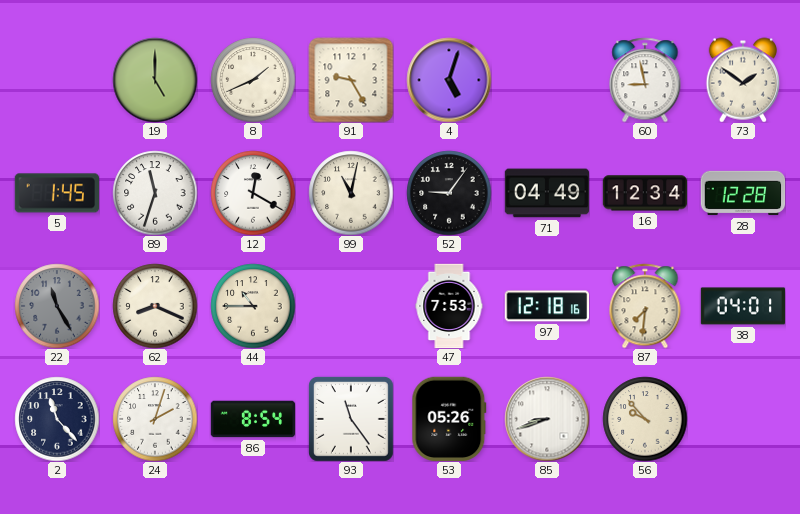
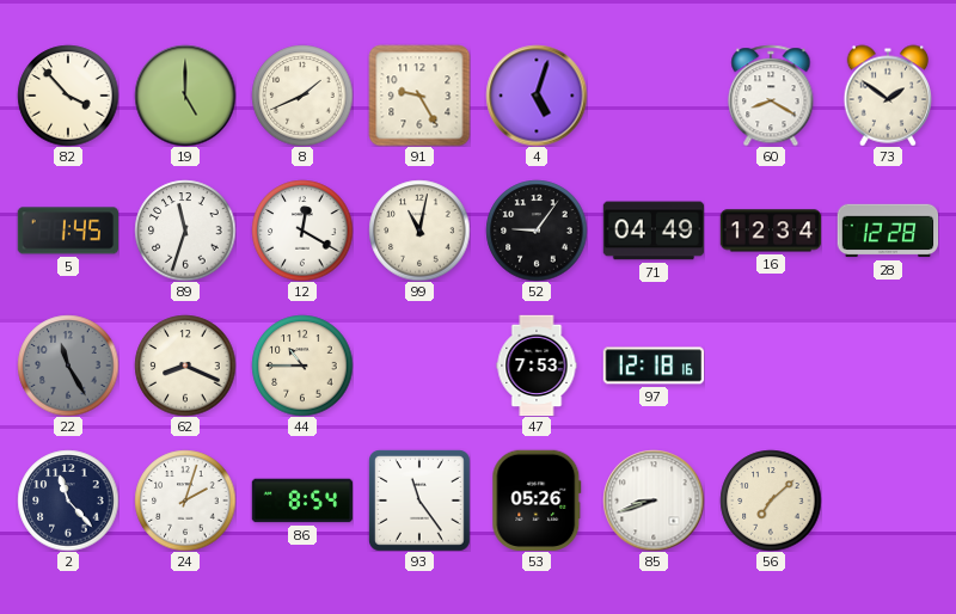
82: none -> 3:53 (68, 96)
60: 8:58 -> 8:20 (771, 96)
87: 7:31 -> none (645, 306)
38: 04:01 -> none (743, 306)
56: 9:53 -> 7:08 (771, 501)
